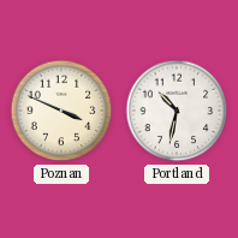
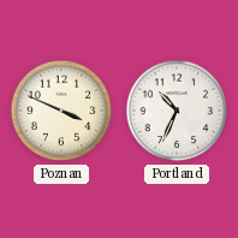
Portland: 10:32 -> 10:34 (177, 111)
